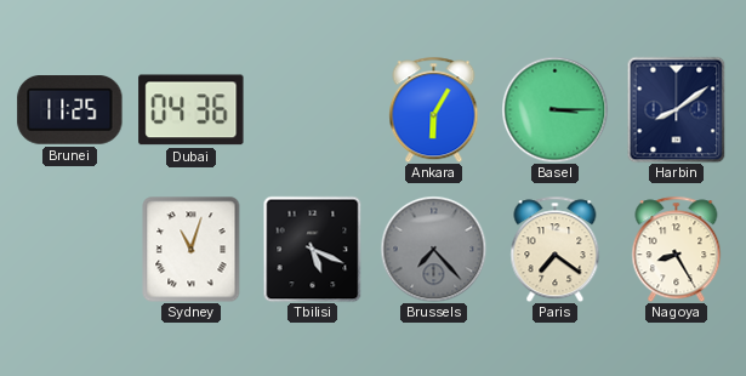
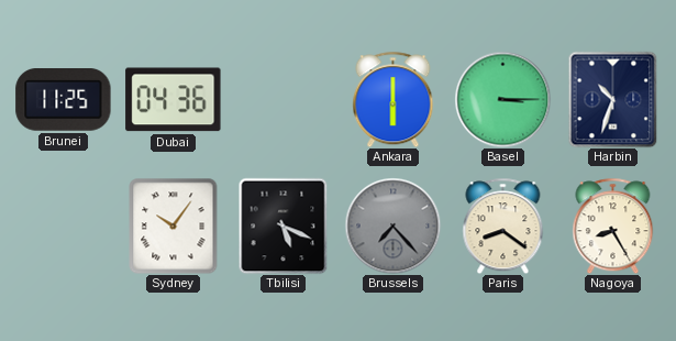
Ankara: 6:05 -> 6:00 (394, 99)
Harbin: 8:09 -> 10:33 (613, 99)
Sydney: 11:03 -> 10:06 (174, 226)
Paris: 7:21 -> 8:21 (503, 226)
